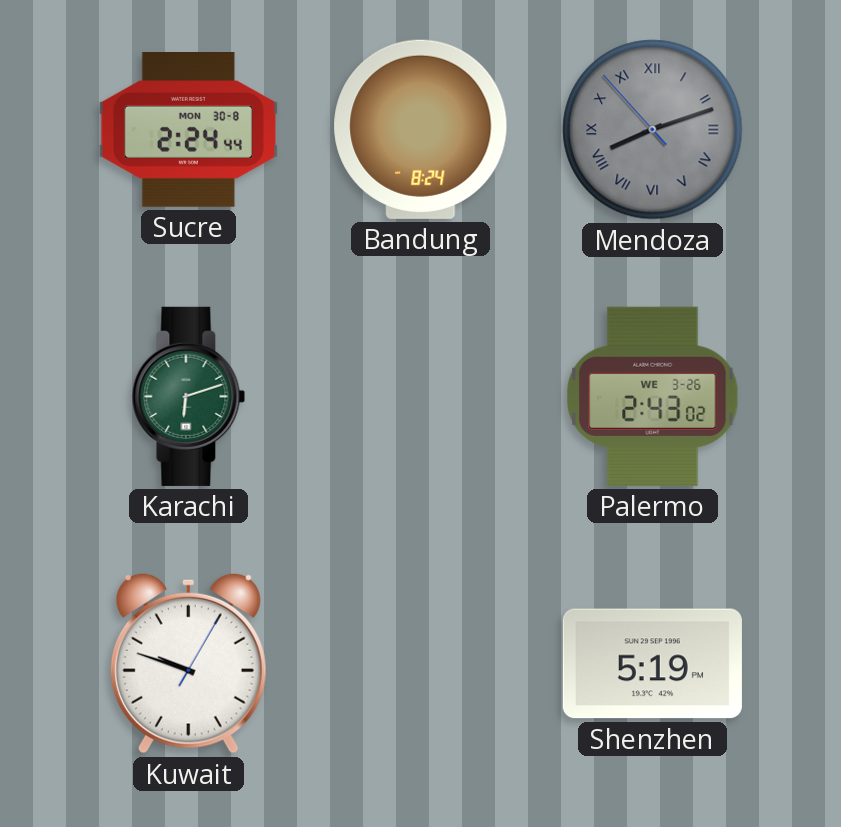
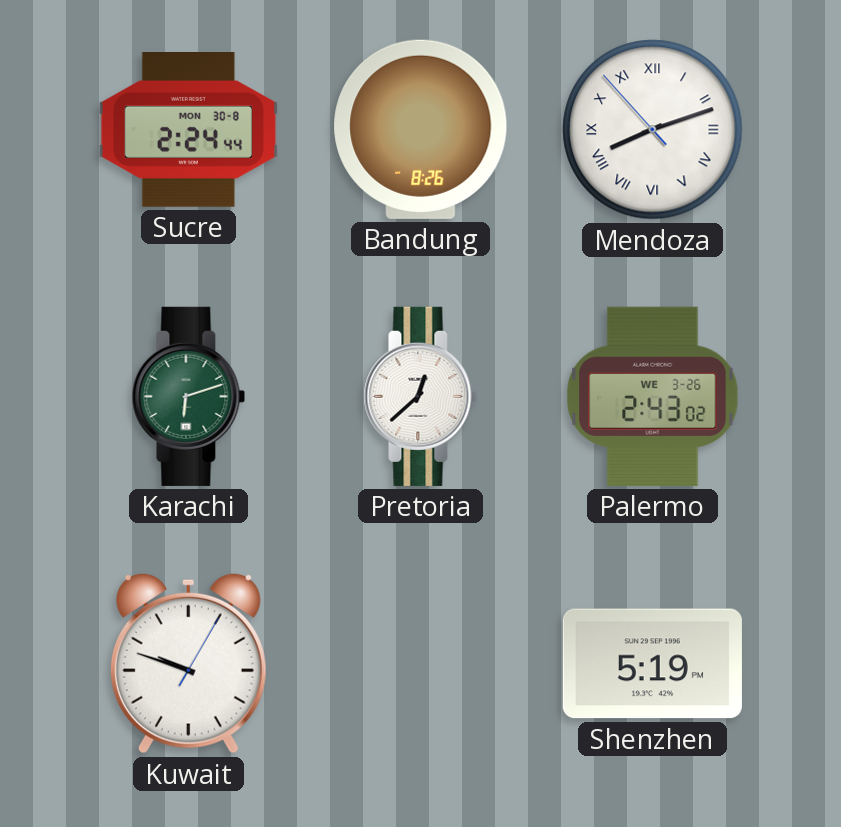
Bandung: 8:24 -> 8:26 (421, 129)
Mendoza dial: grey -> white (653, 130)
Pretoria: none -> 12:38 (421, 396)
